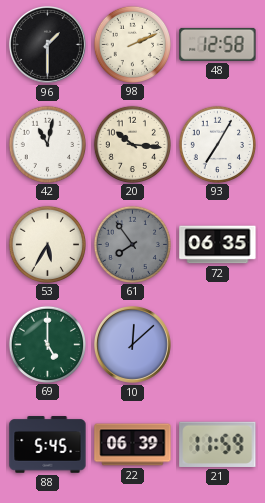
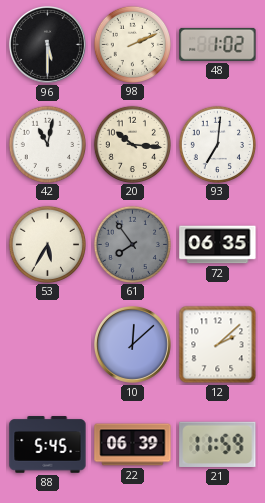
96: 1:30 -> 5:30 (47, 44)
48: 12:58 -> 1:02 (218, 44)
93: 7:05 -> 7:01 (217, 144)
69: 5:00 -> none (47, 344)
12: none -> 2:08 (218, 345)
